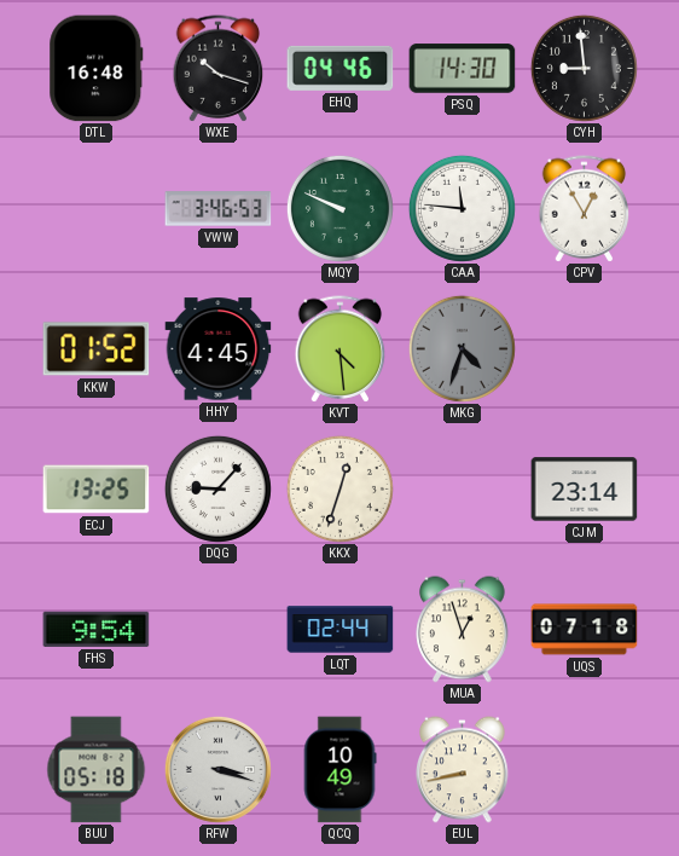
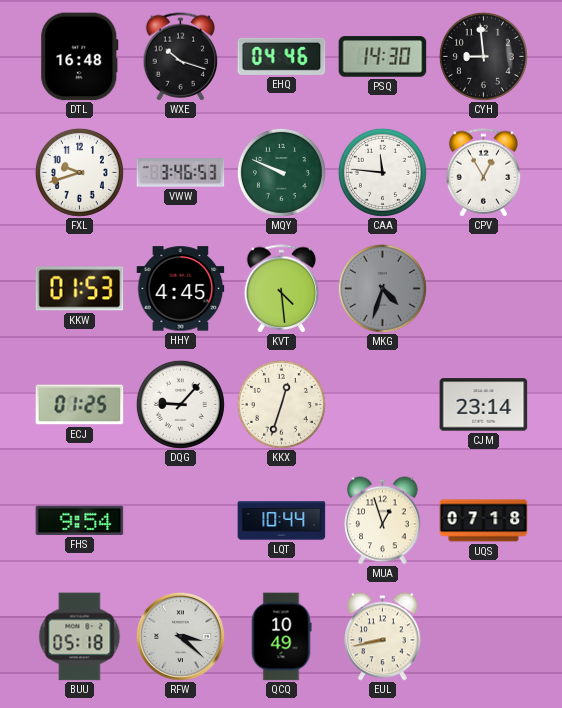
FXL: none -> 9:42 (79, 172)
KKW: 01:52 -> 01:53 (80, 289)
ECJ: 13:25 -> 01:25 (80, 405)
LQT: 02:44 -> 10:44 (282, 521)
RFW: 3:18 -> 3:22 (180, 636)
